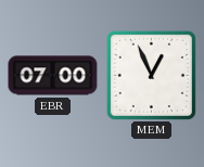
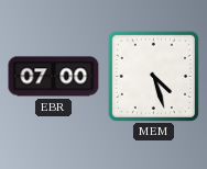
MEM: 12:56 -> 4:27 (153, 76)
